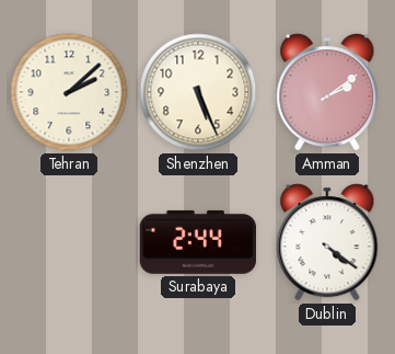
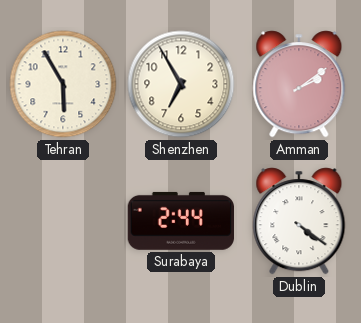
Tehran: 2:08 -> 5:55 (63, 84)
Shenzhen: 5:26 -> 6:55 (181, 84)
